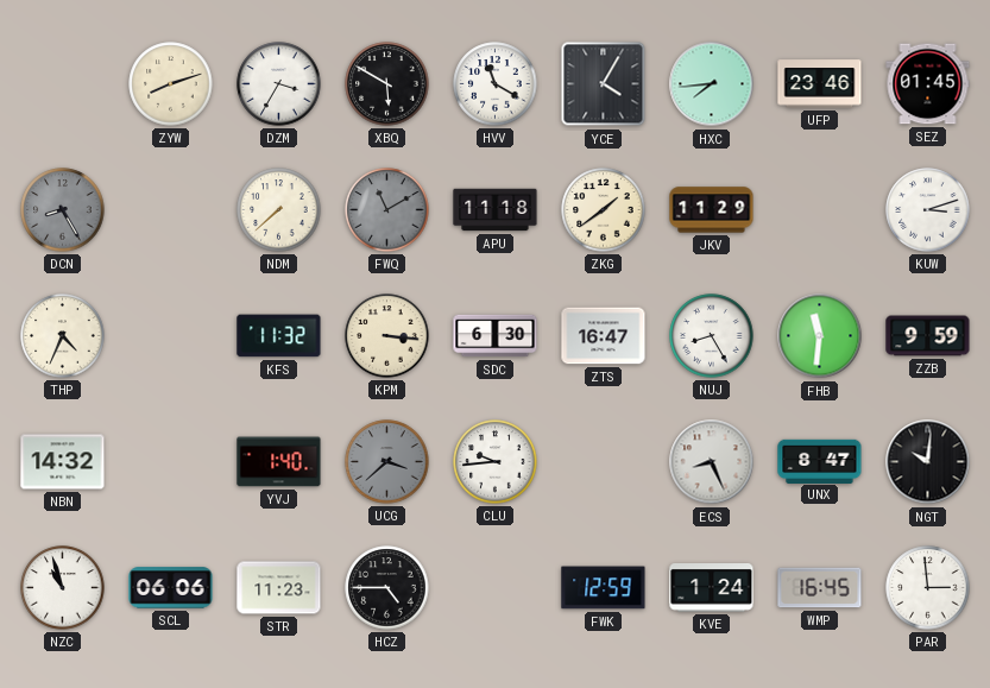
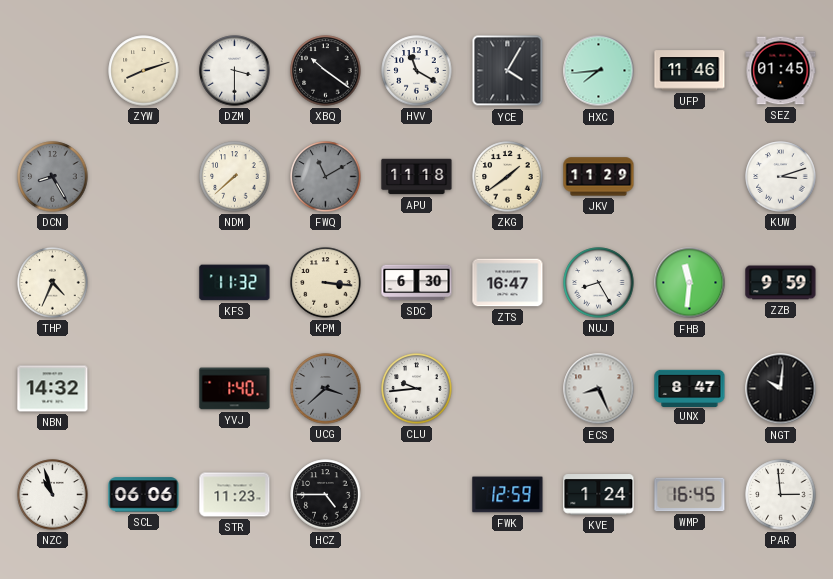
DZM: 3:35 -> 3:30 (235, 71)
XBQ: 5:50 -> 10:21 (326, 71)
UFP: 23:46 -> 11:46 (690, 71)
